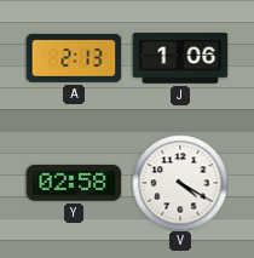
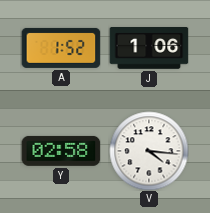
A: 2:13 -> 1:52 (61, 48)
V: 4:20 -> 4:16 (149, 151)
